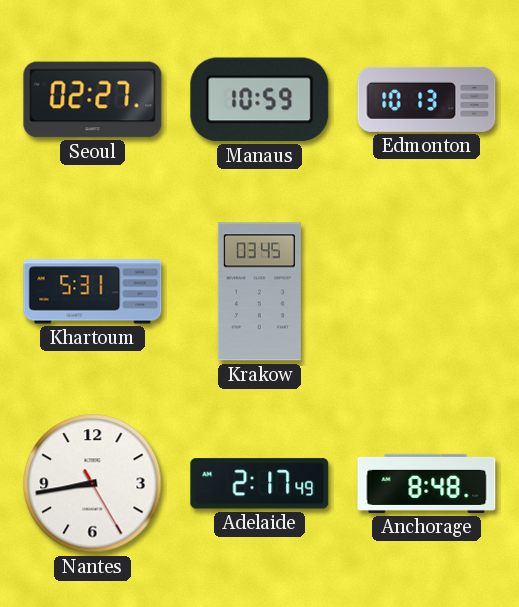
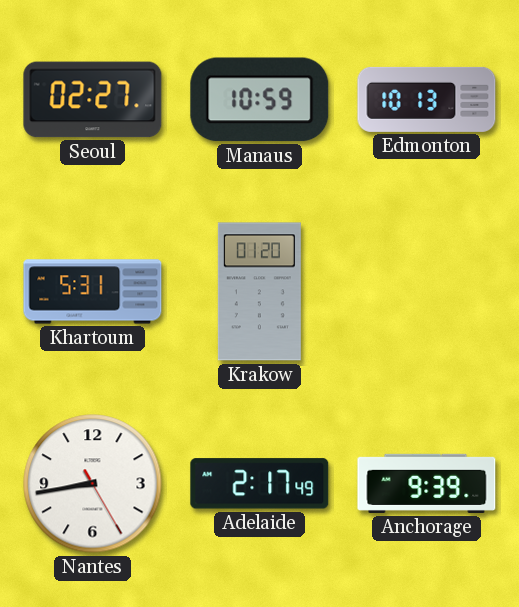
Krakow: 03:45 -> 01:20 (259, 292)
Anchorage: 8:48 -> 9:39 (427, 483)
